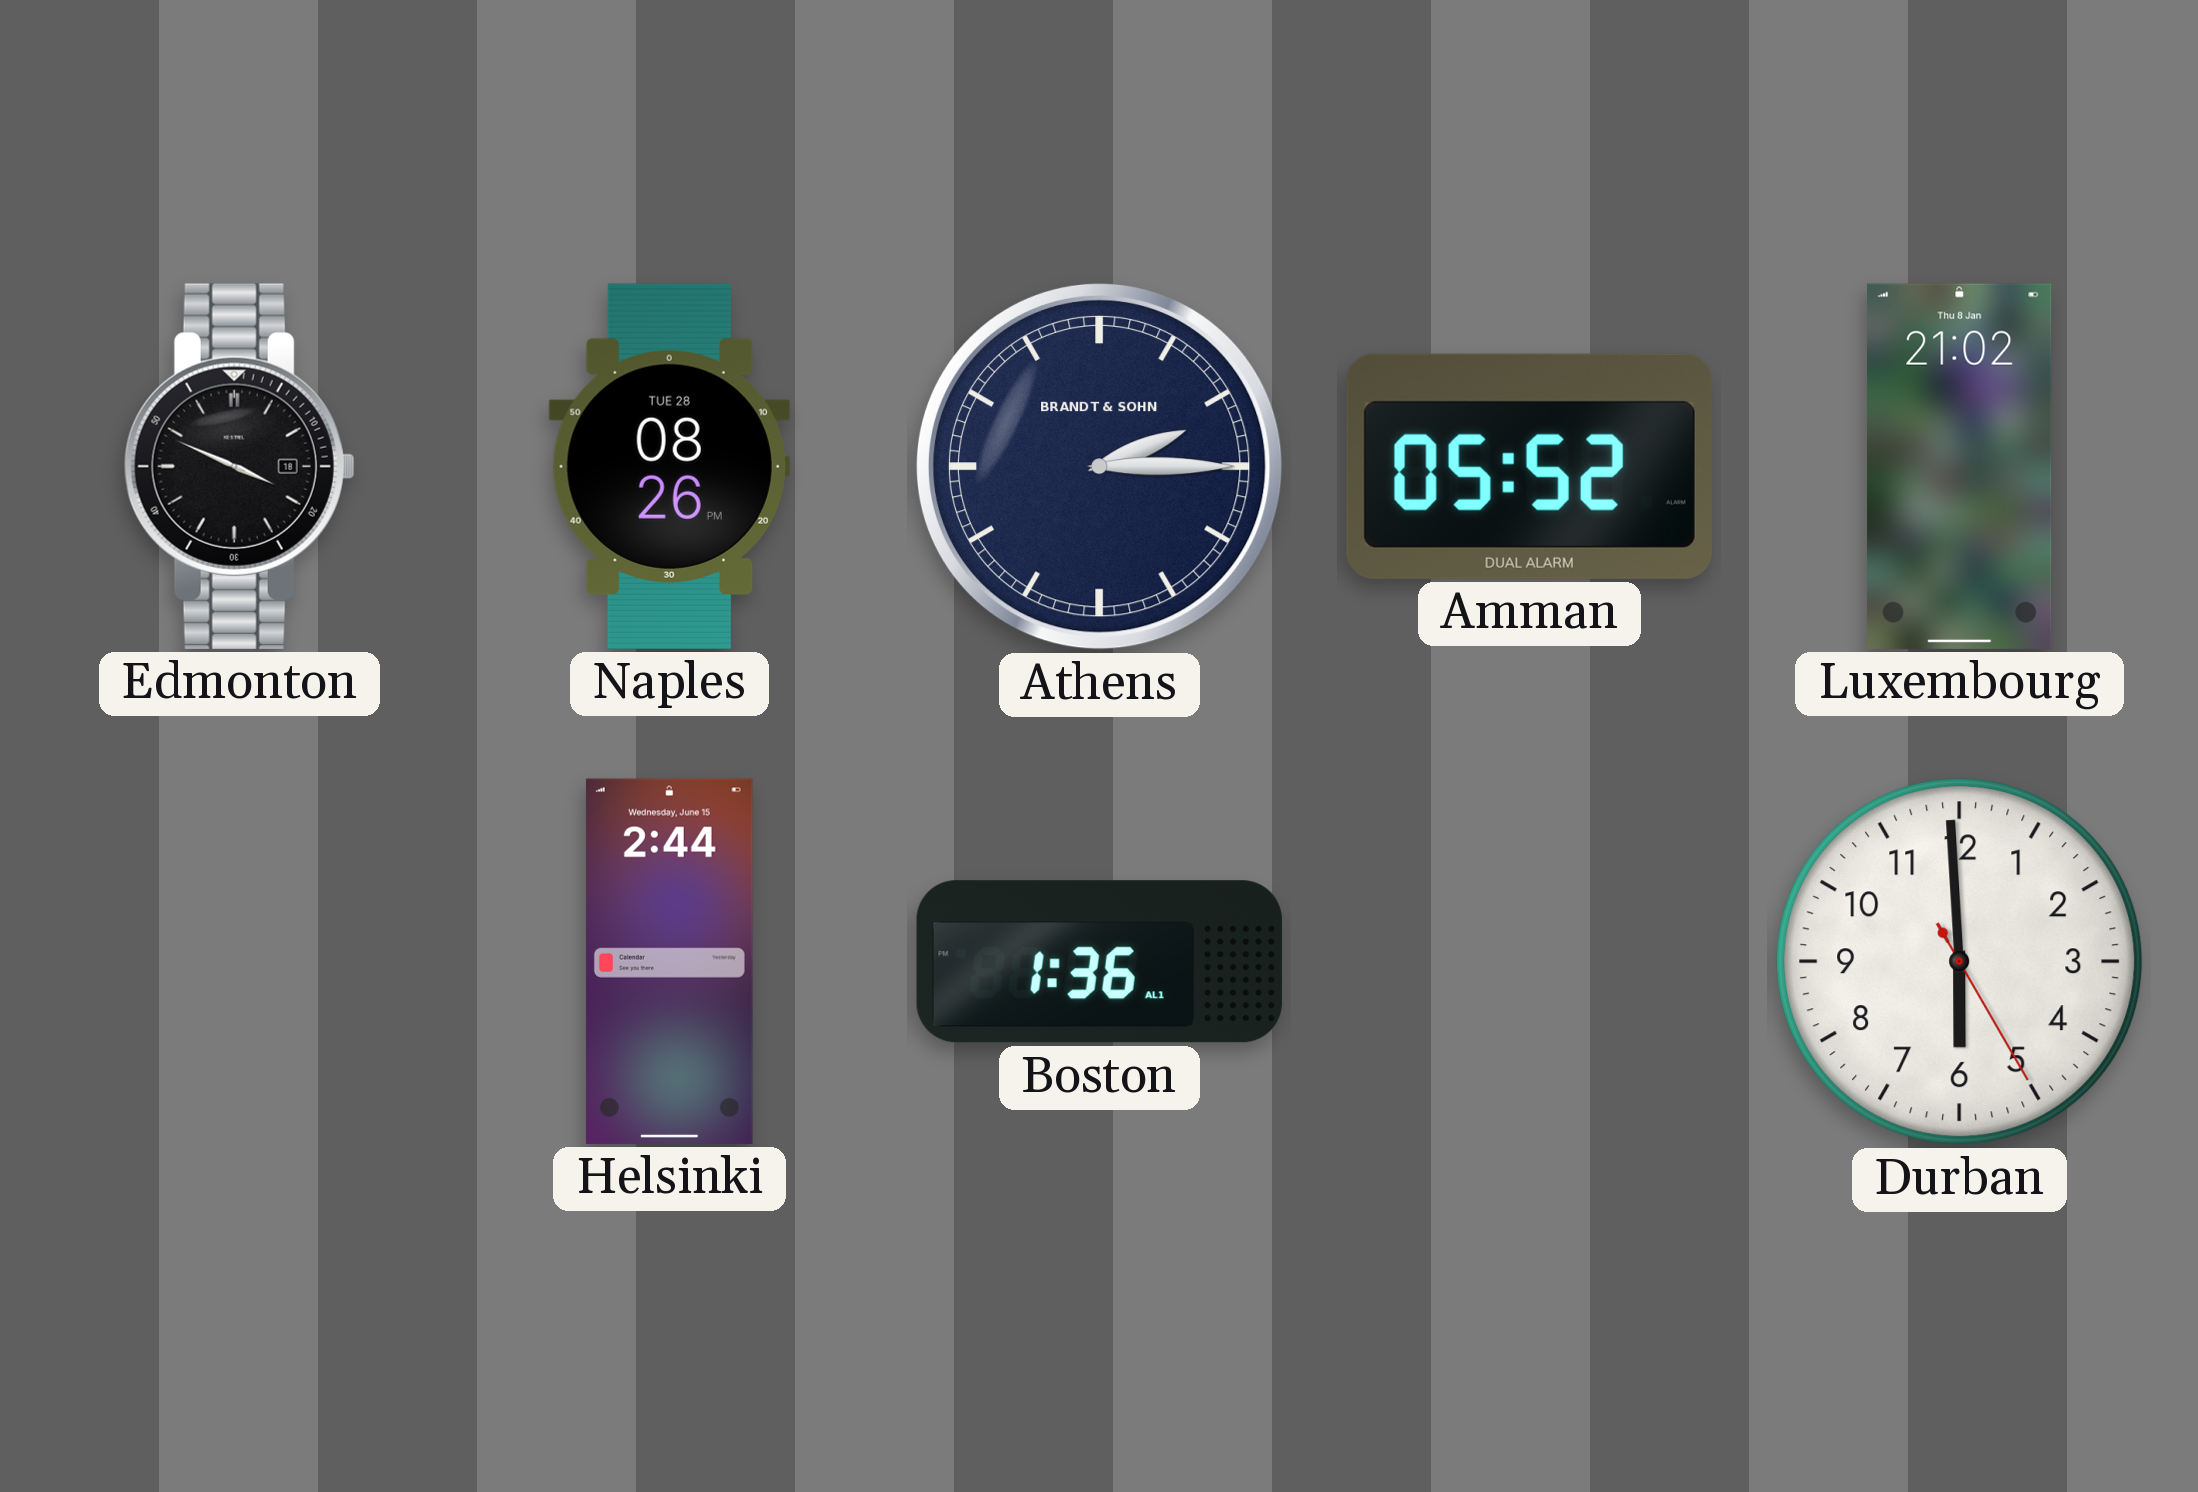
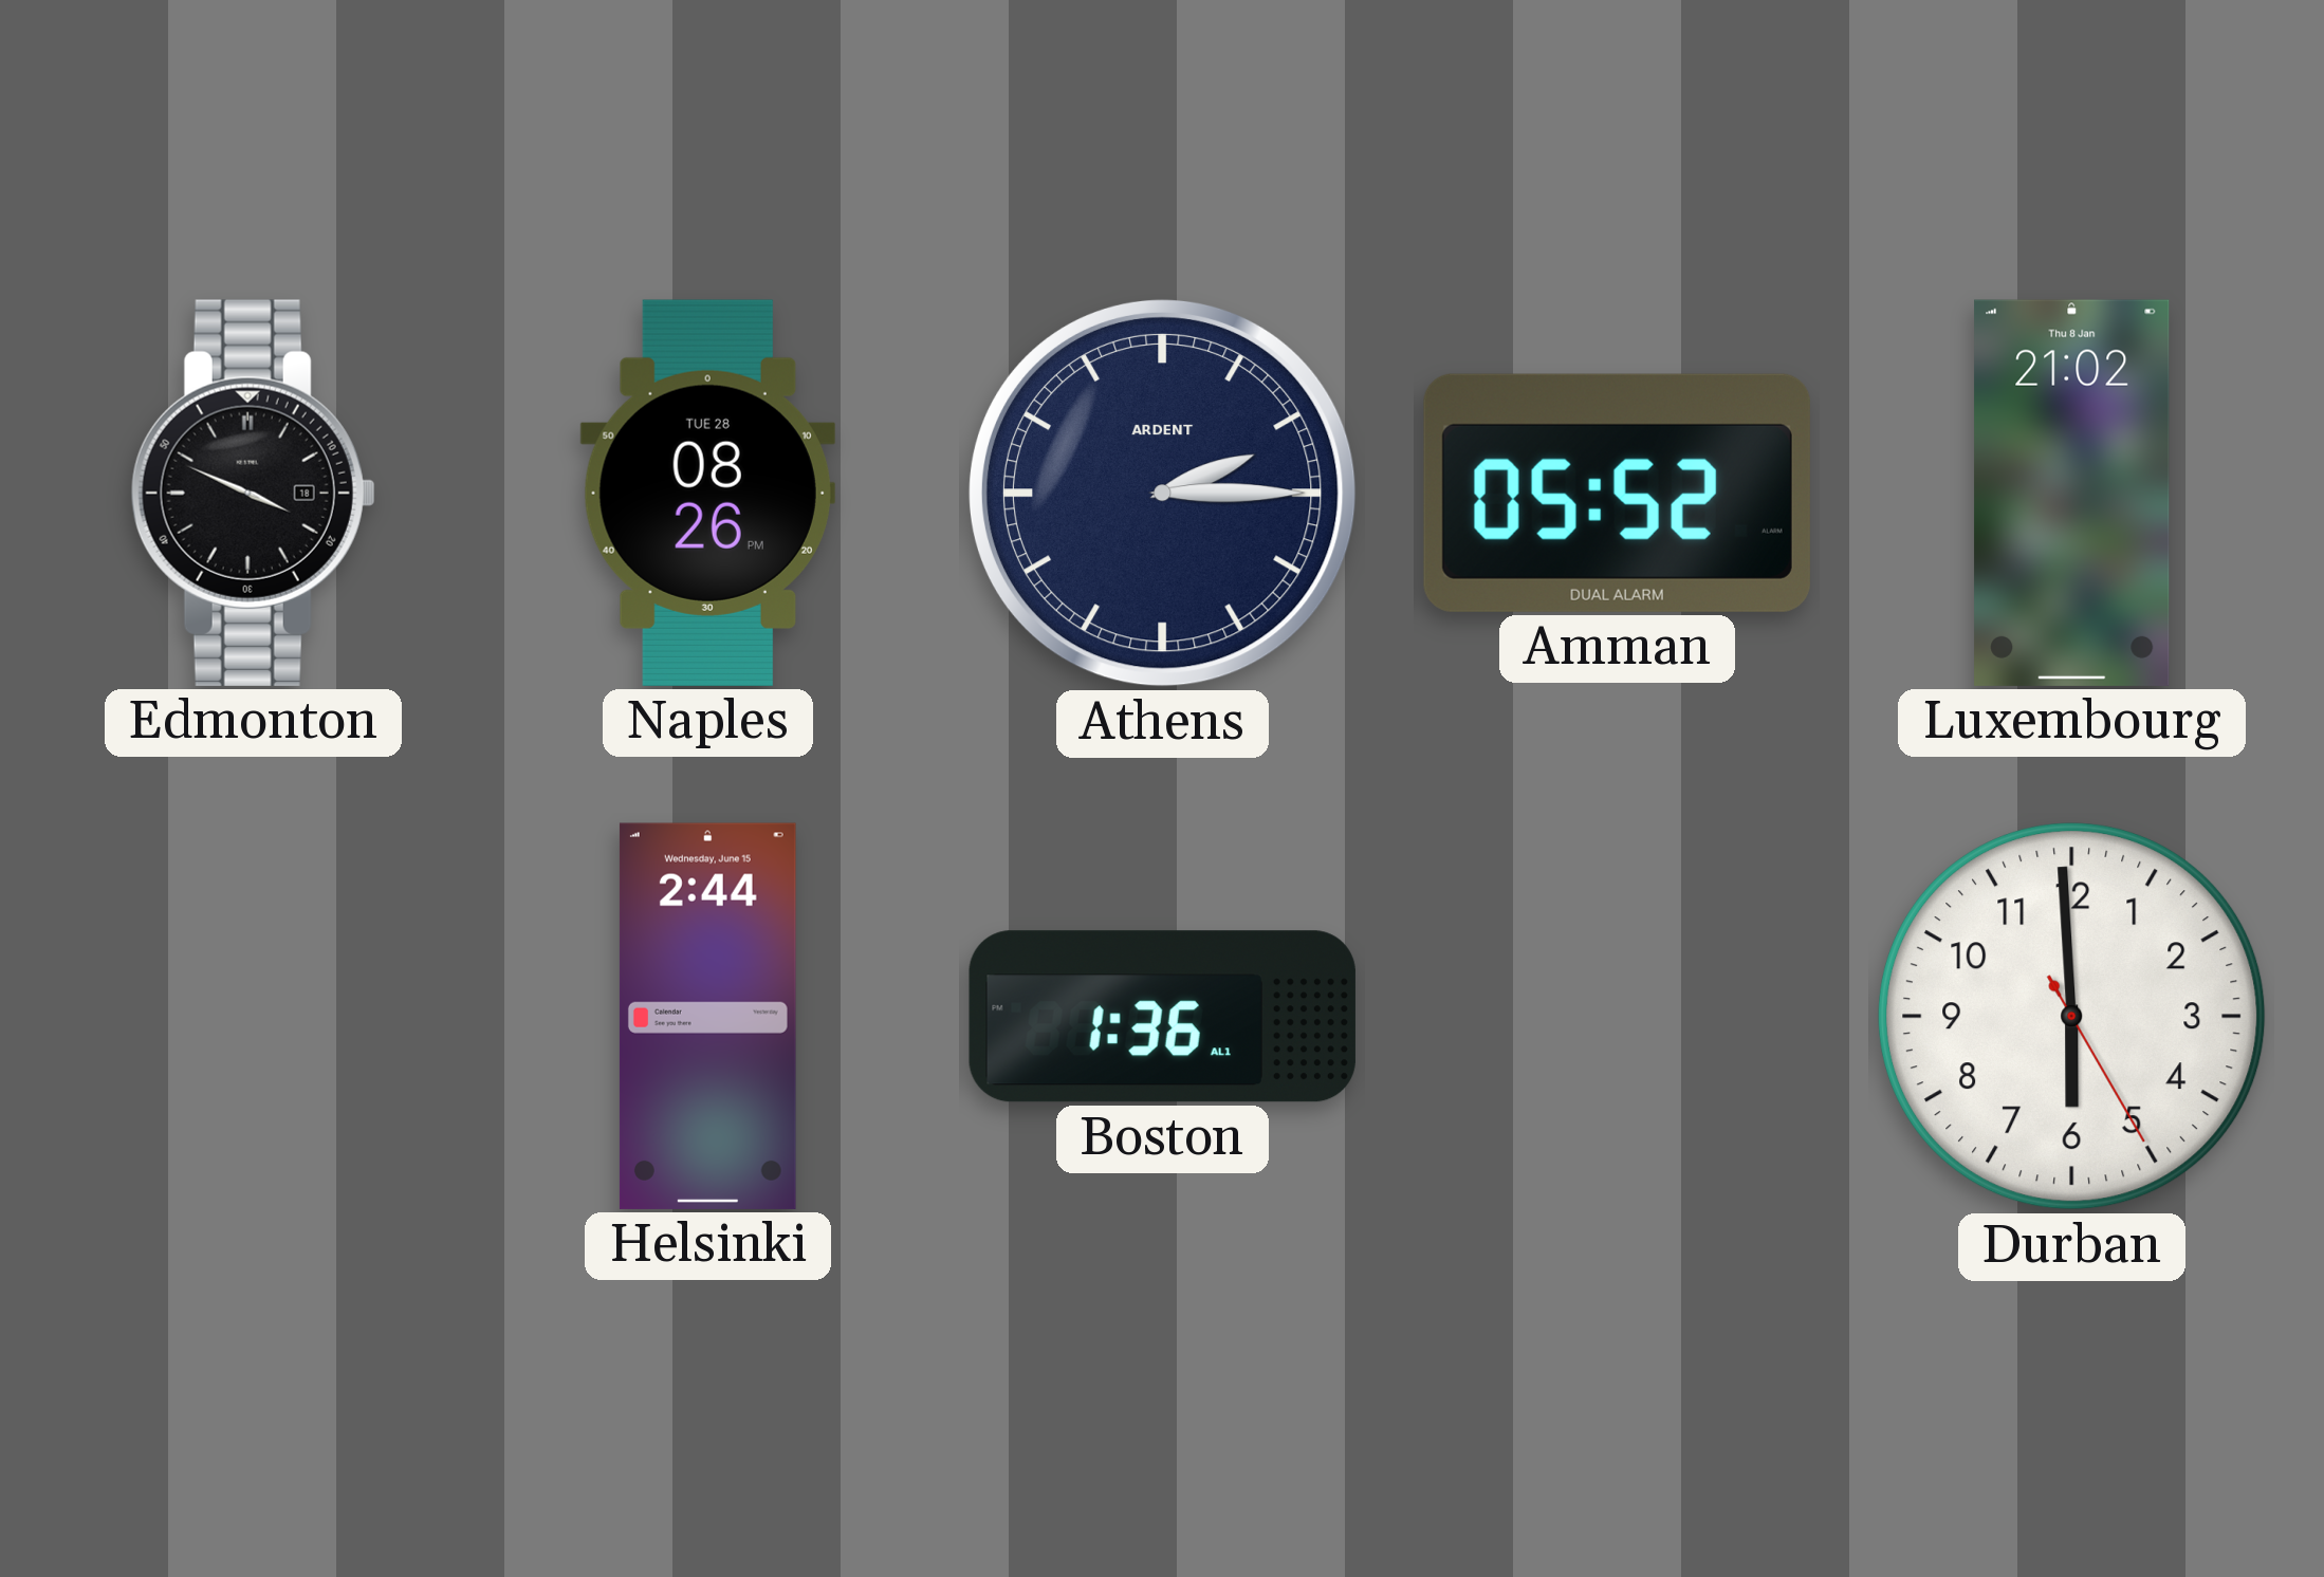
Athens brand: BRANDT & SOHN -> ARDENT (1162, 493)
